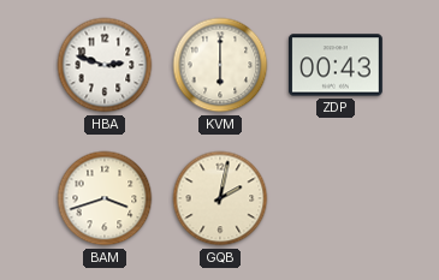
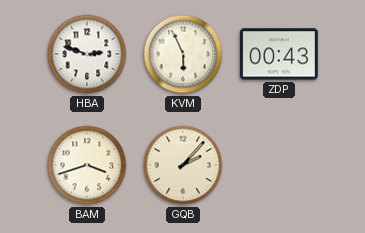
KVM: 6:00 -> 5:56 (183, 54)
GQB: 2:02 -> 2:07 (183, 165)
